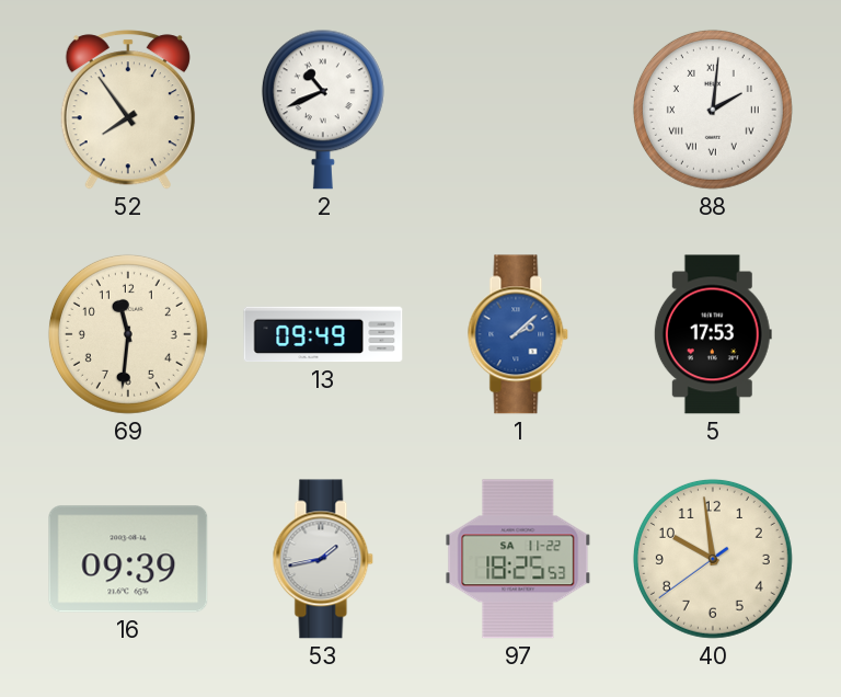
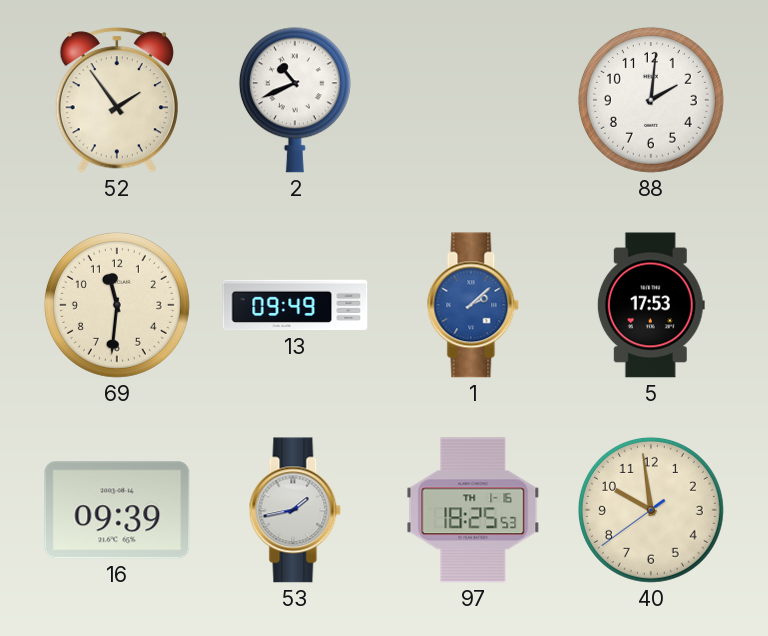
52: 7:54 -> 1:54 (117, 100)
88 numerals: Roman -> Arabic (651, 100)
97 date: SA 11-22 -> TH 1-16 (473, 510)
